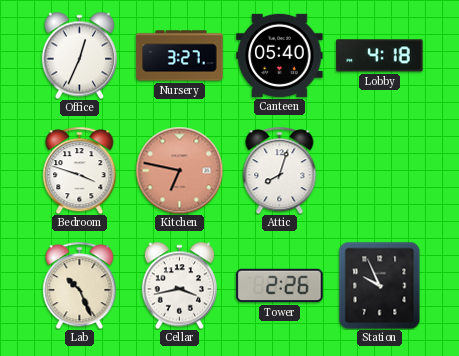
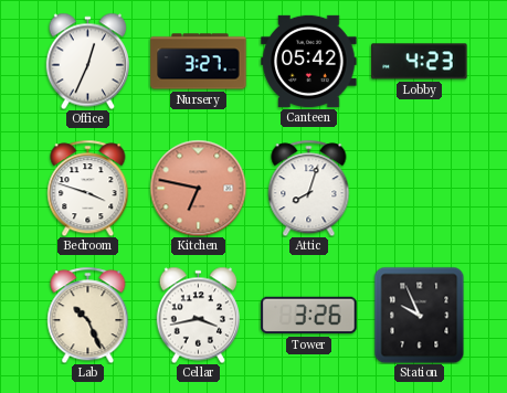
Canteen: 05:40 -> 05:42 (309, 61)
Lobby: 4:18 -> 4:23 (420, 62)
Tower: 2:26 -> 3:26 (309, 316)
